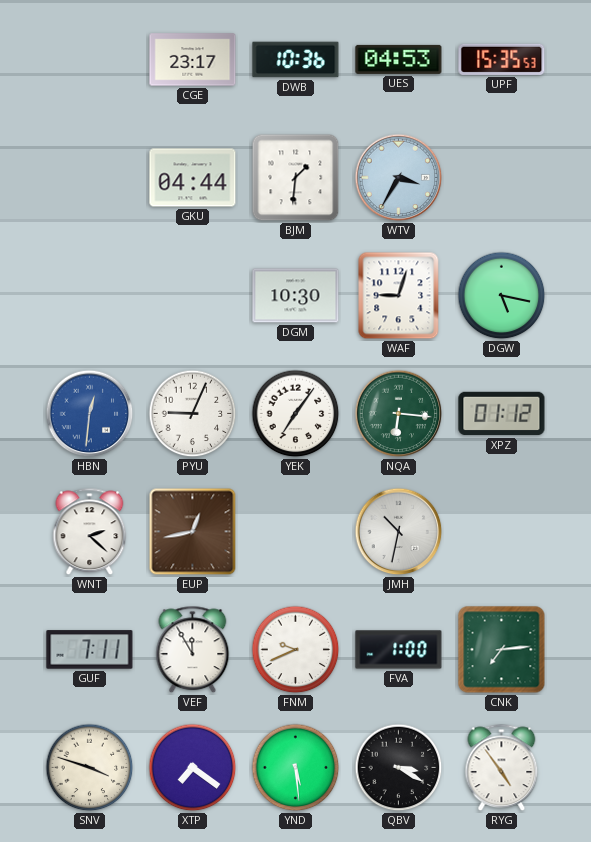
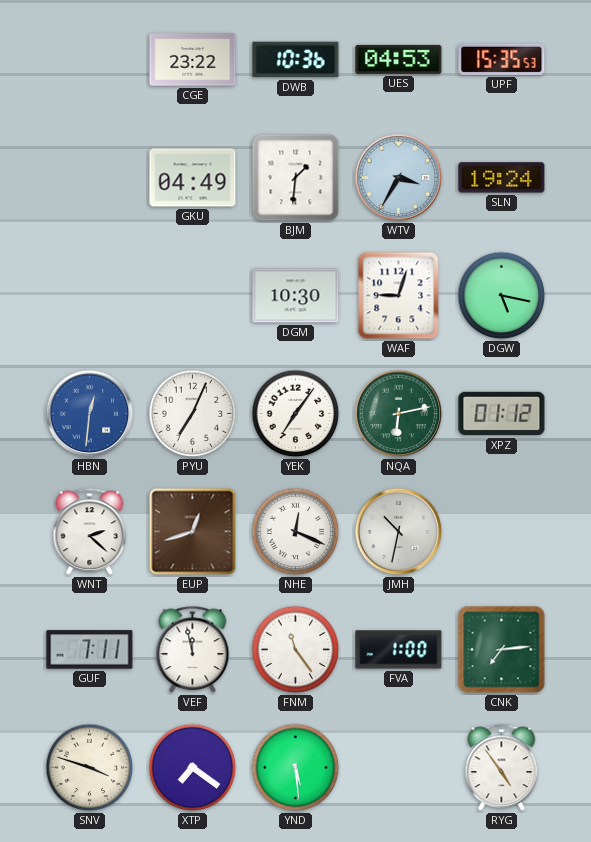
CGE: 23:17 -> 23:22 (193, 60)
GKU: 04:44 -> 04:49 (193, 178)
SLN: none -> 19:24 (502, 178)
PYU: 9:04 -> 7:04 (193, 414)
NQA: 6:16 -> 6:13 (399, 414)
EUP: 12:43 -> 12:42 (193, 532)
NHE: none -> 12:19 (296, 532)
VEF: 11:55 -> 11:58 (193, 650)
FNM: 9:41 -> 11:24 (296, 650)
QBV: 3:20 -> none (399, 768)
